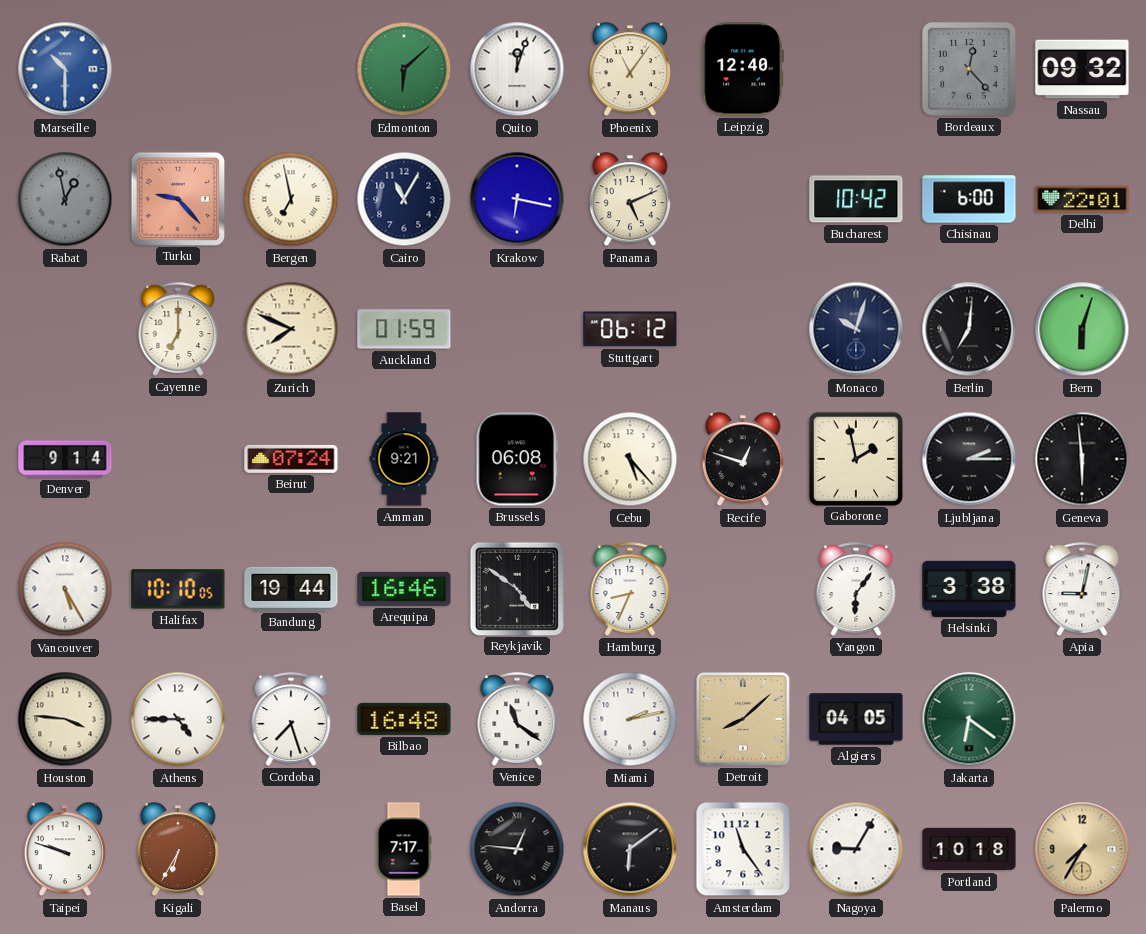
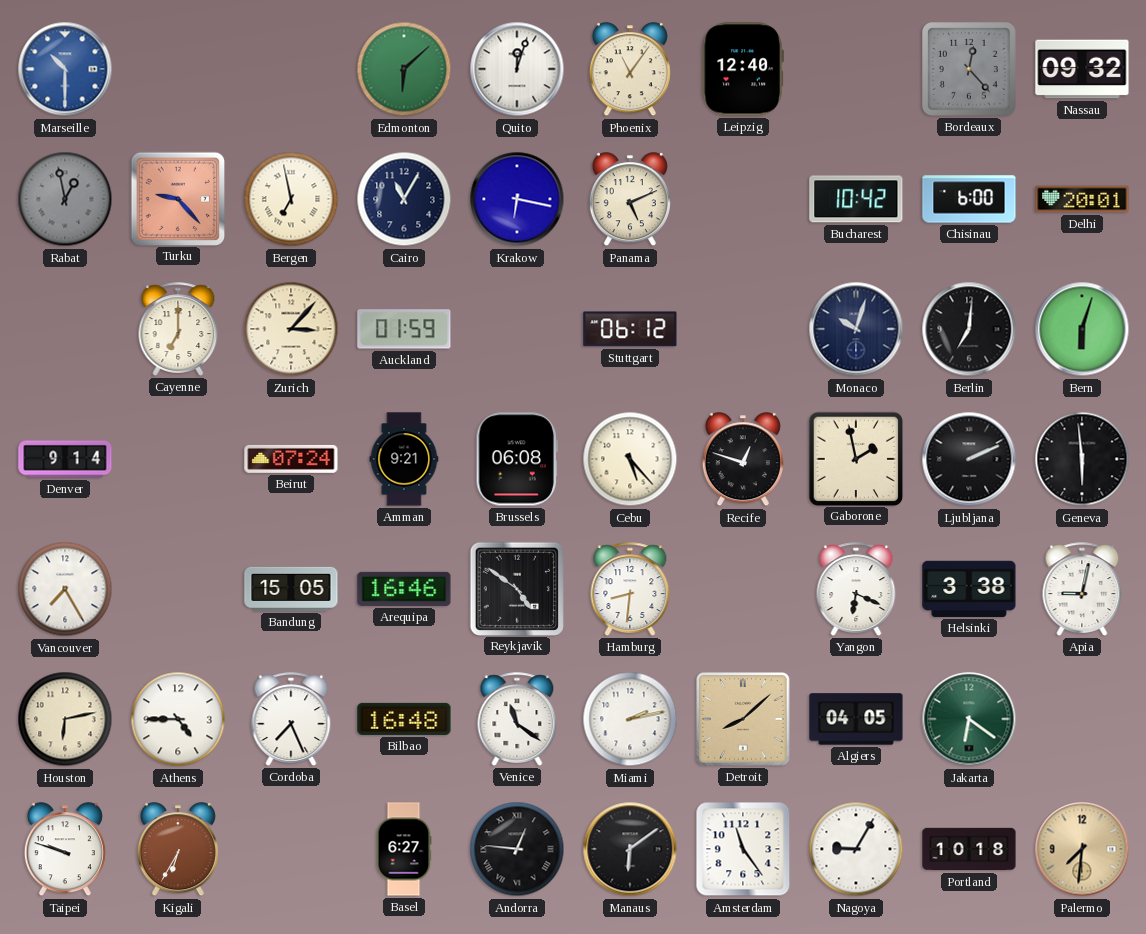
Delhi: 22:01 -> 20:01 (1082, 199)
Zurich: 7:49 -> 3:07 (291, 329)
Ljubljana: 2:15 -> 2:11 (969, 459)
Vancouver: 5:25 -> 7:25 (65, 589)
Halifax: 10:10 -> none (178, 589)
Bandung: 19:44 -> 15:05 (291, 589)
Hamburg: 8:34 -> 8:31 (630, 589)
Yangon: 6:06 -> 6:19 (856, 589)
Houston: 3:46 -> 6:13 (65, 719)
Cordoba: 7:27 -> 7:26 (291, 719)
Basel: 7:17 -> 6:27 (404, 849)
Palermo: 7:35 -> 7:31 (1082, 849)
